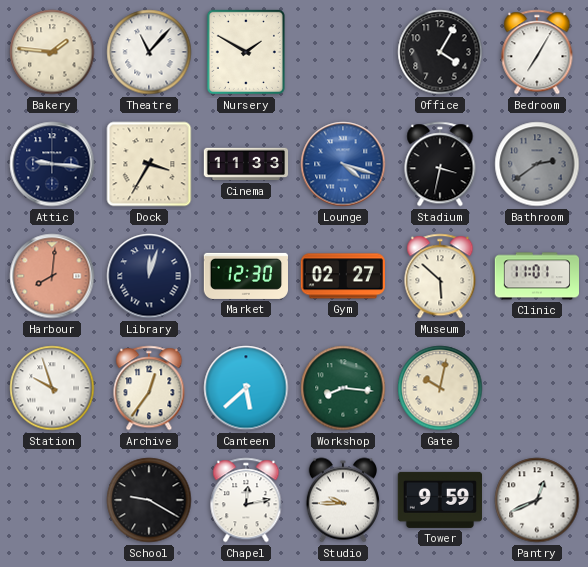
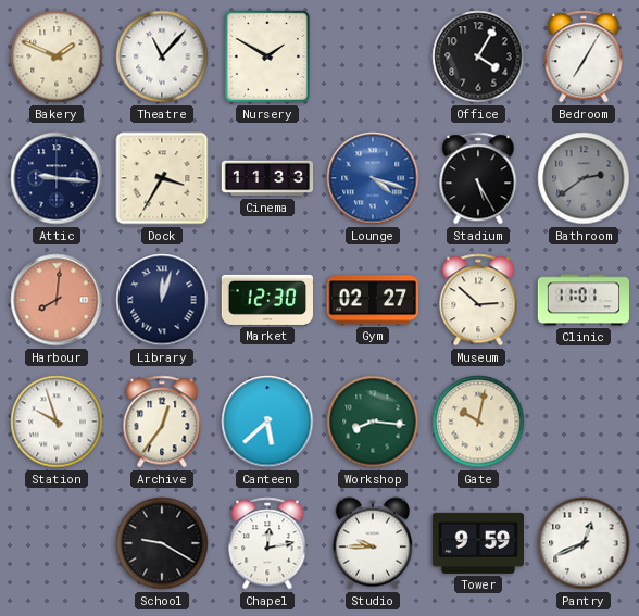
Bakery: 1:46 -> 1:49 (57, 56)
Stadium: 3:32 -> 5:25 (478, 178)
Museum: 5:52 -> 2:52 (478, 300)
